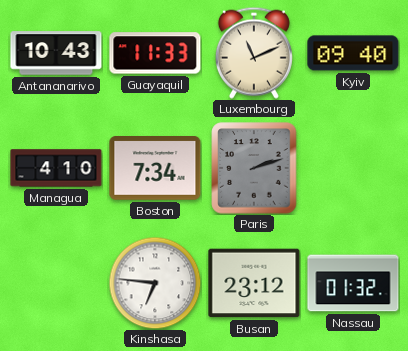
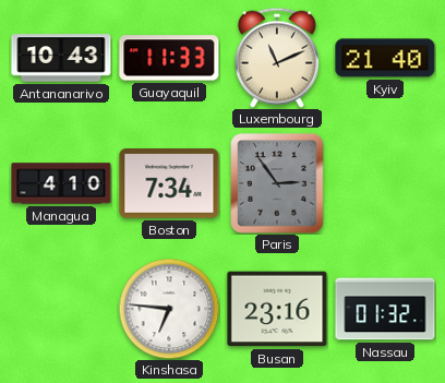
Kyiv: 09:40 -> 21:40 (385, 58)
Paris: 2:12 -> 2:54 (277, 183)
Busan: 23:12 -> 23:16 (277, 309)
